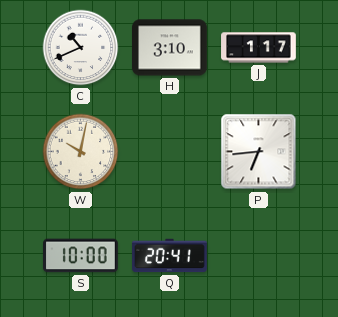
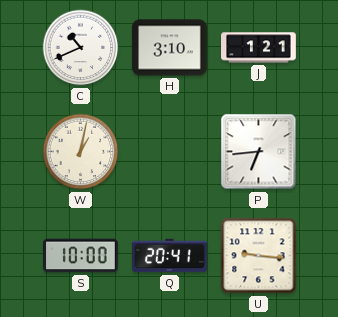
J: 1:17 -> 1:21 (259, 48)
W: 10:02 -> 1:02 (81, 152)
U: none -> 9:16 (259, 256)
